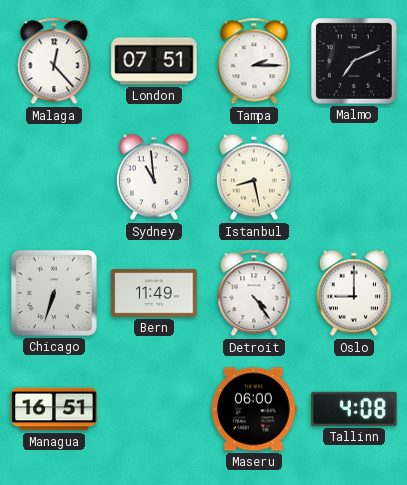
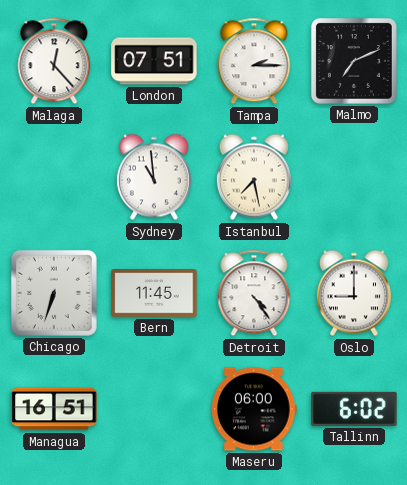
Istanbul: 8:28 -> 7:28 (254, 177)
Bern: 11:49 -> 11:45 (154, 293)
Tallinn: 4:08 -> 6:02 (354, 409)
